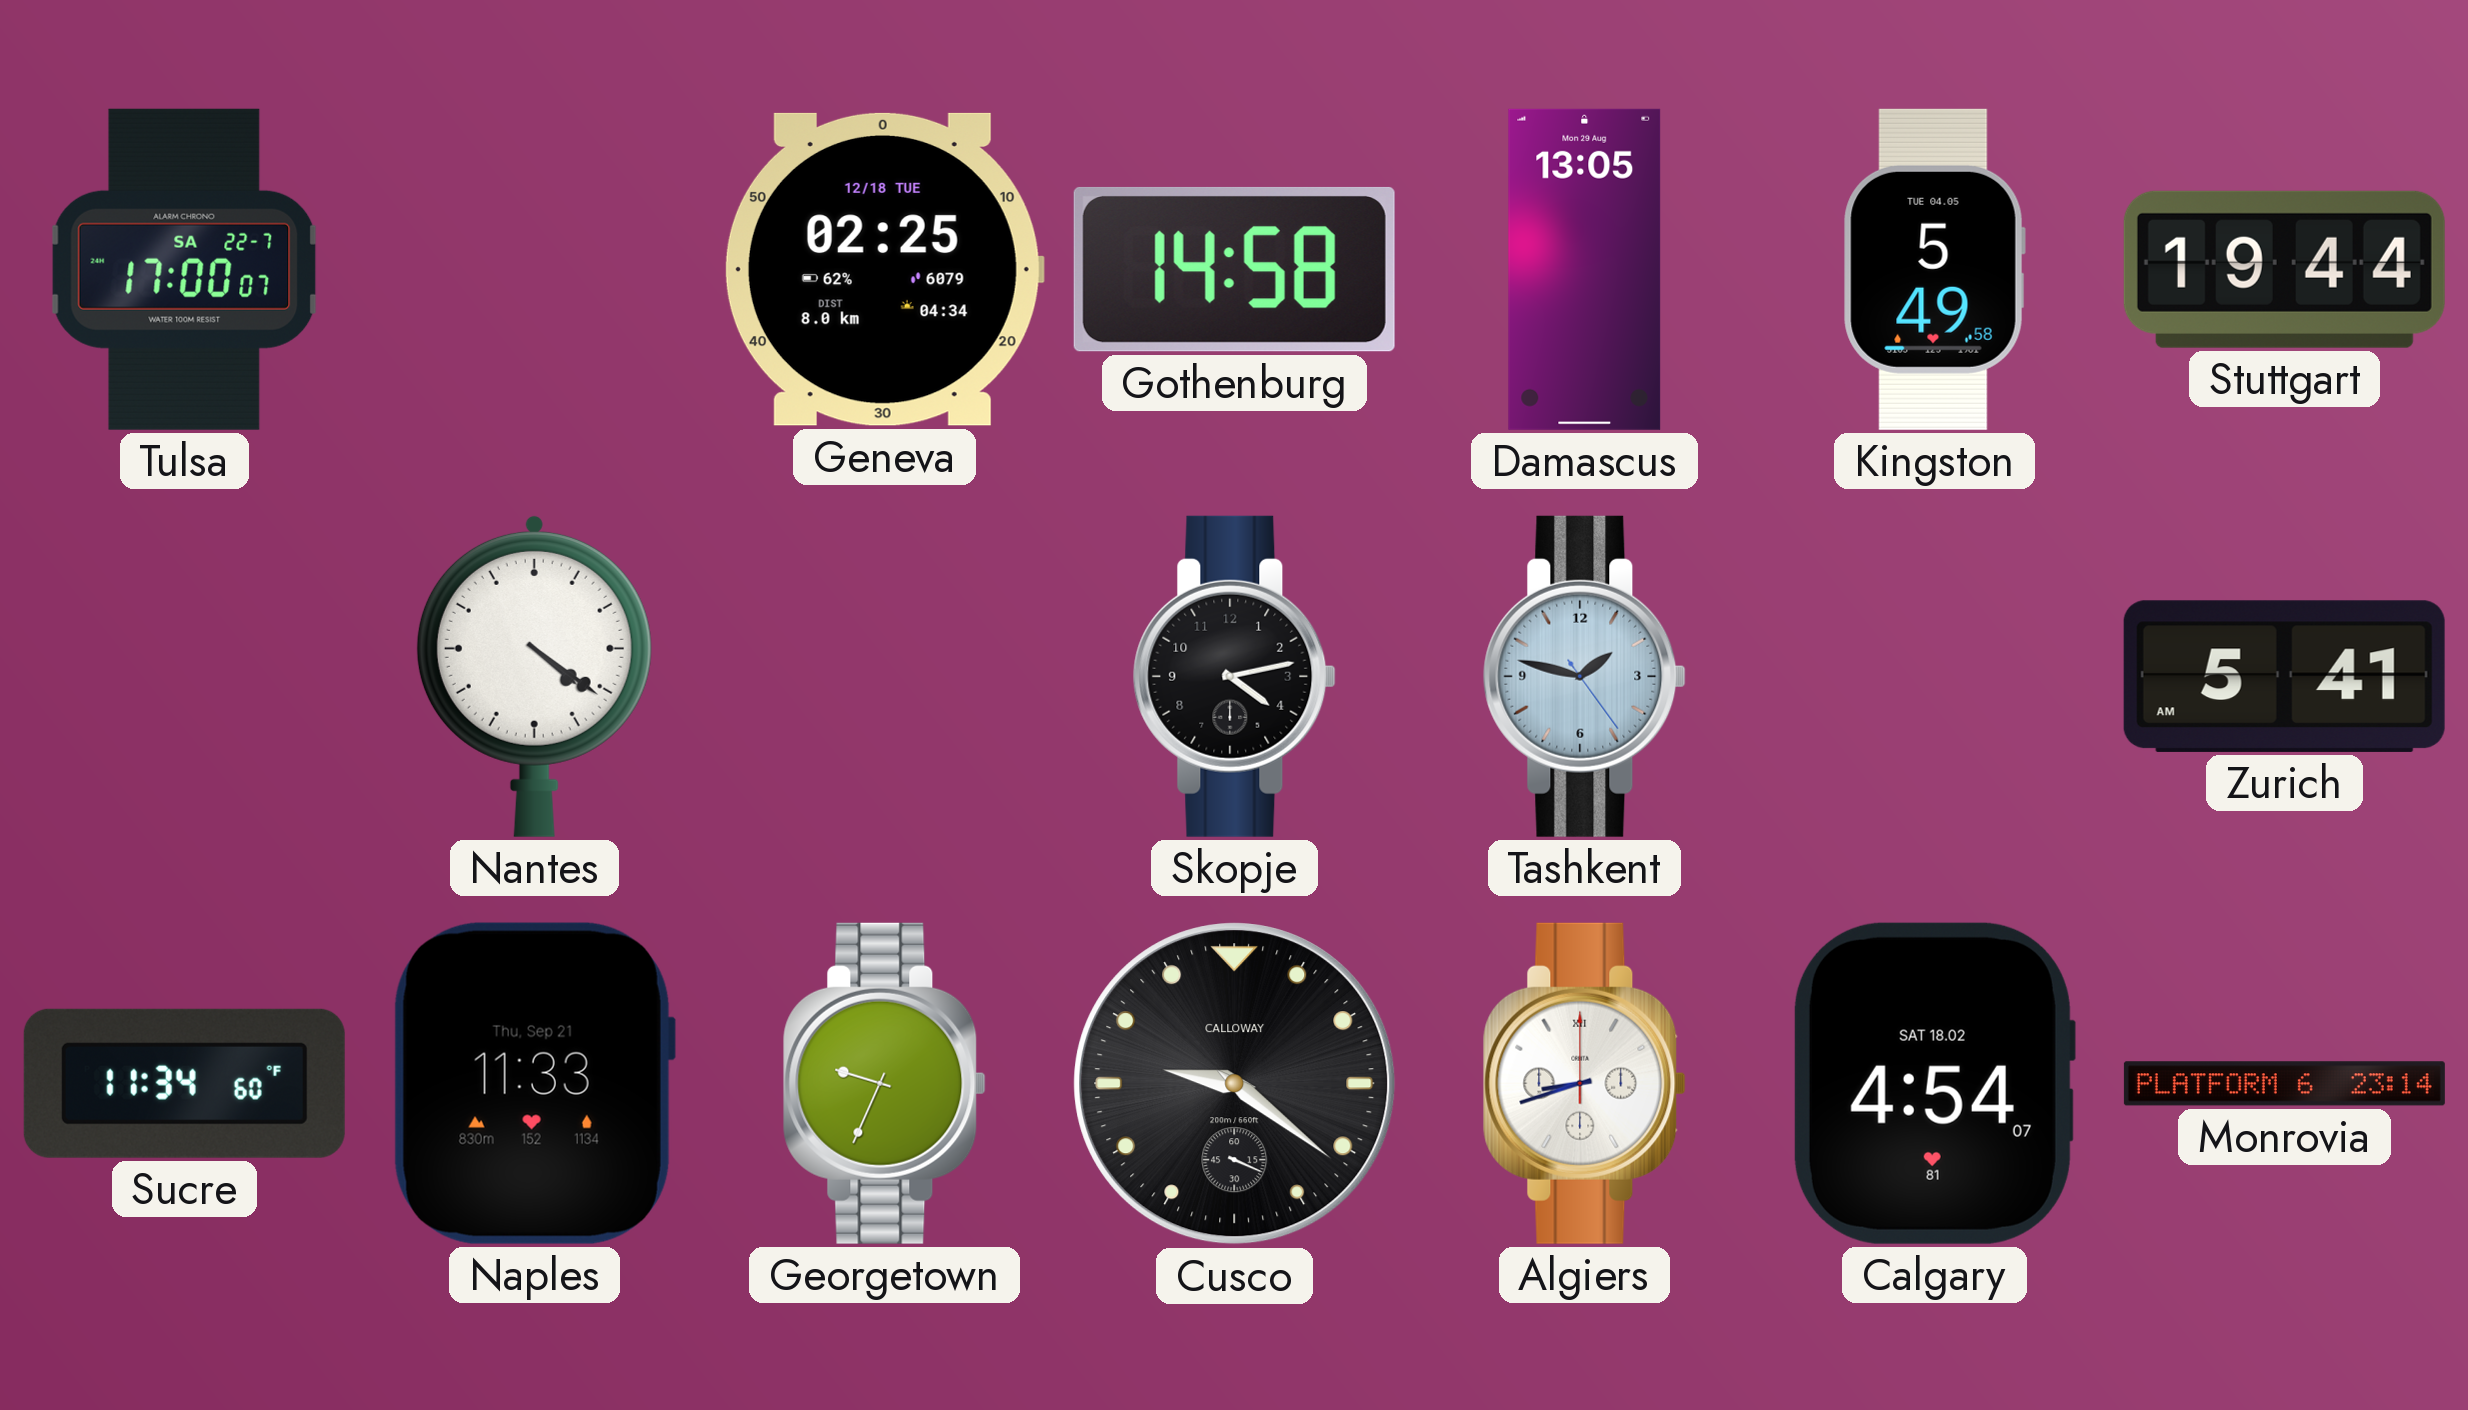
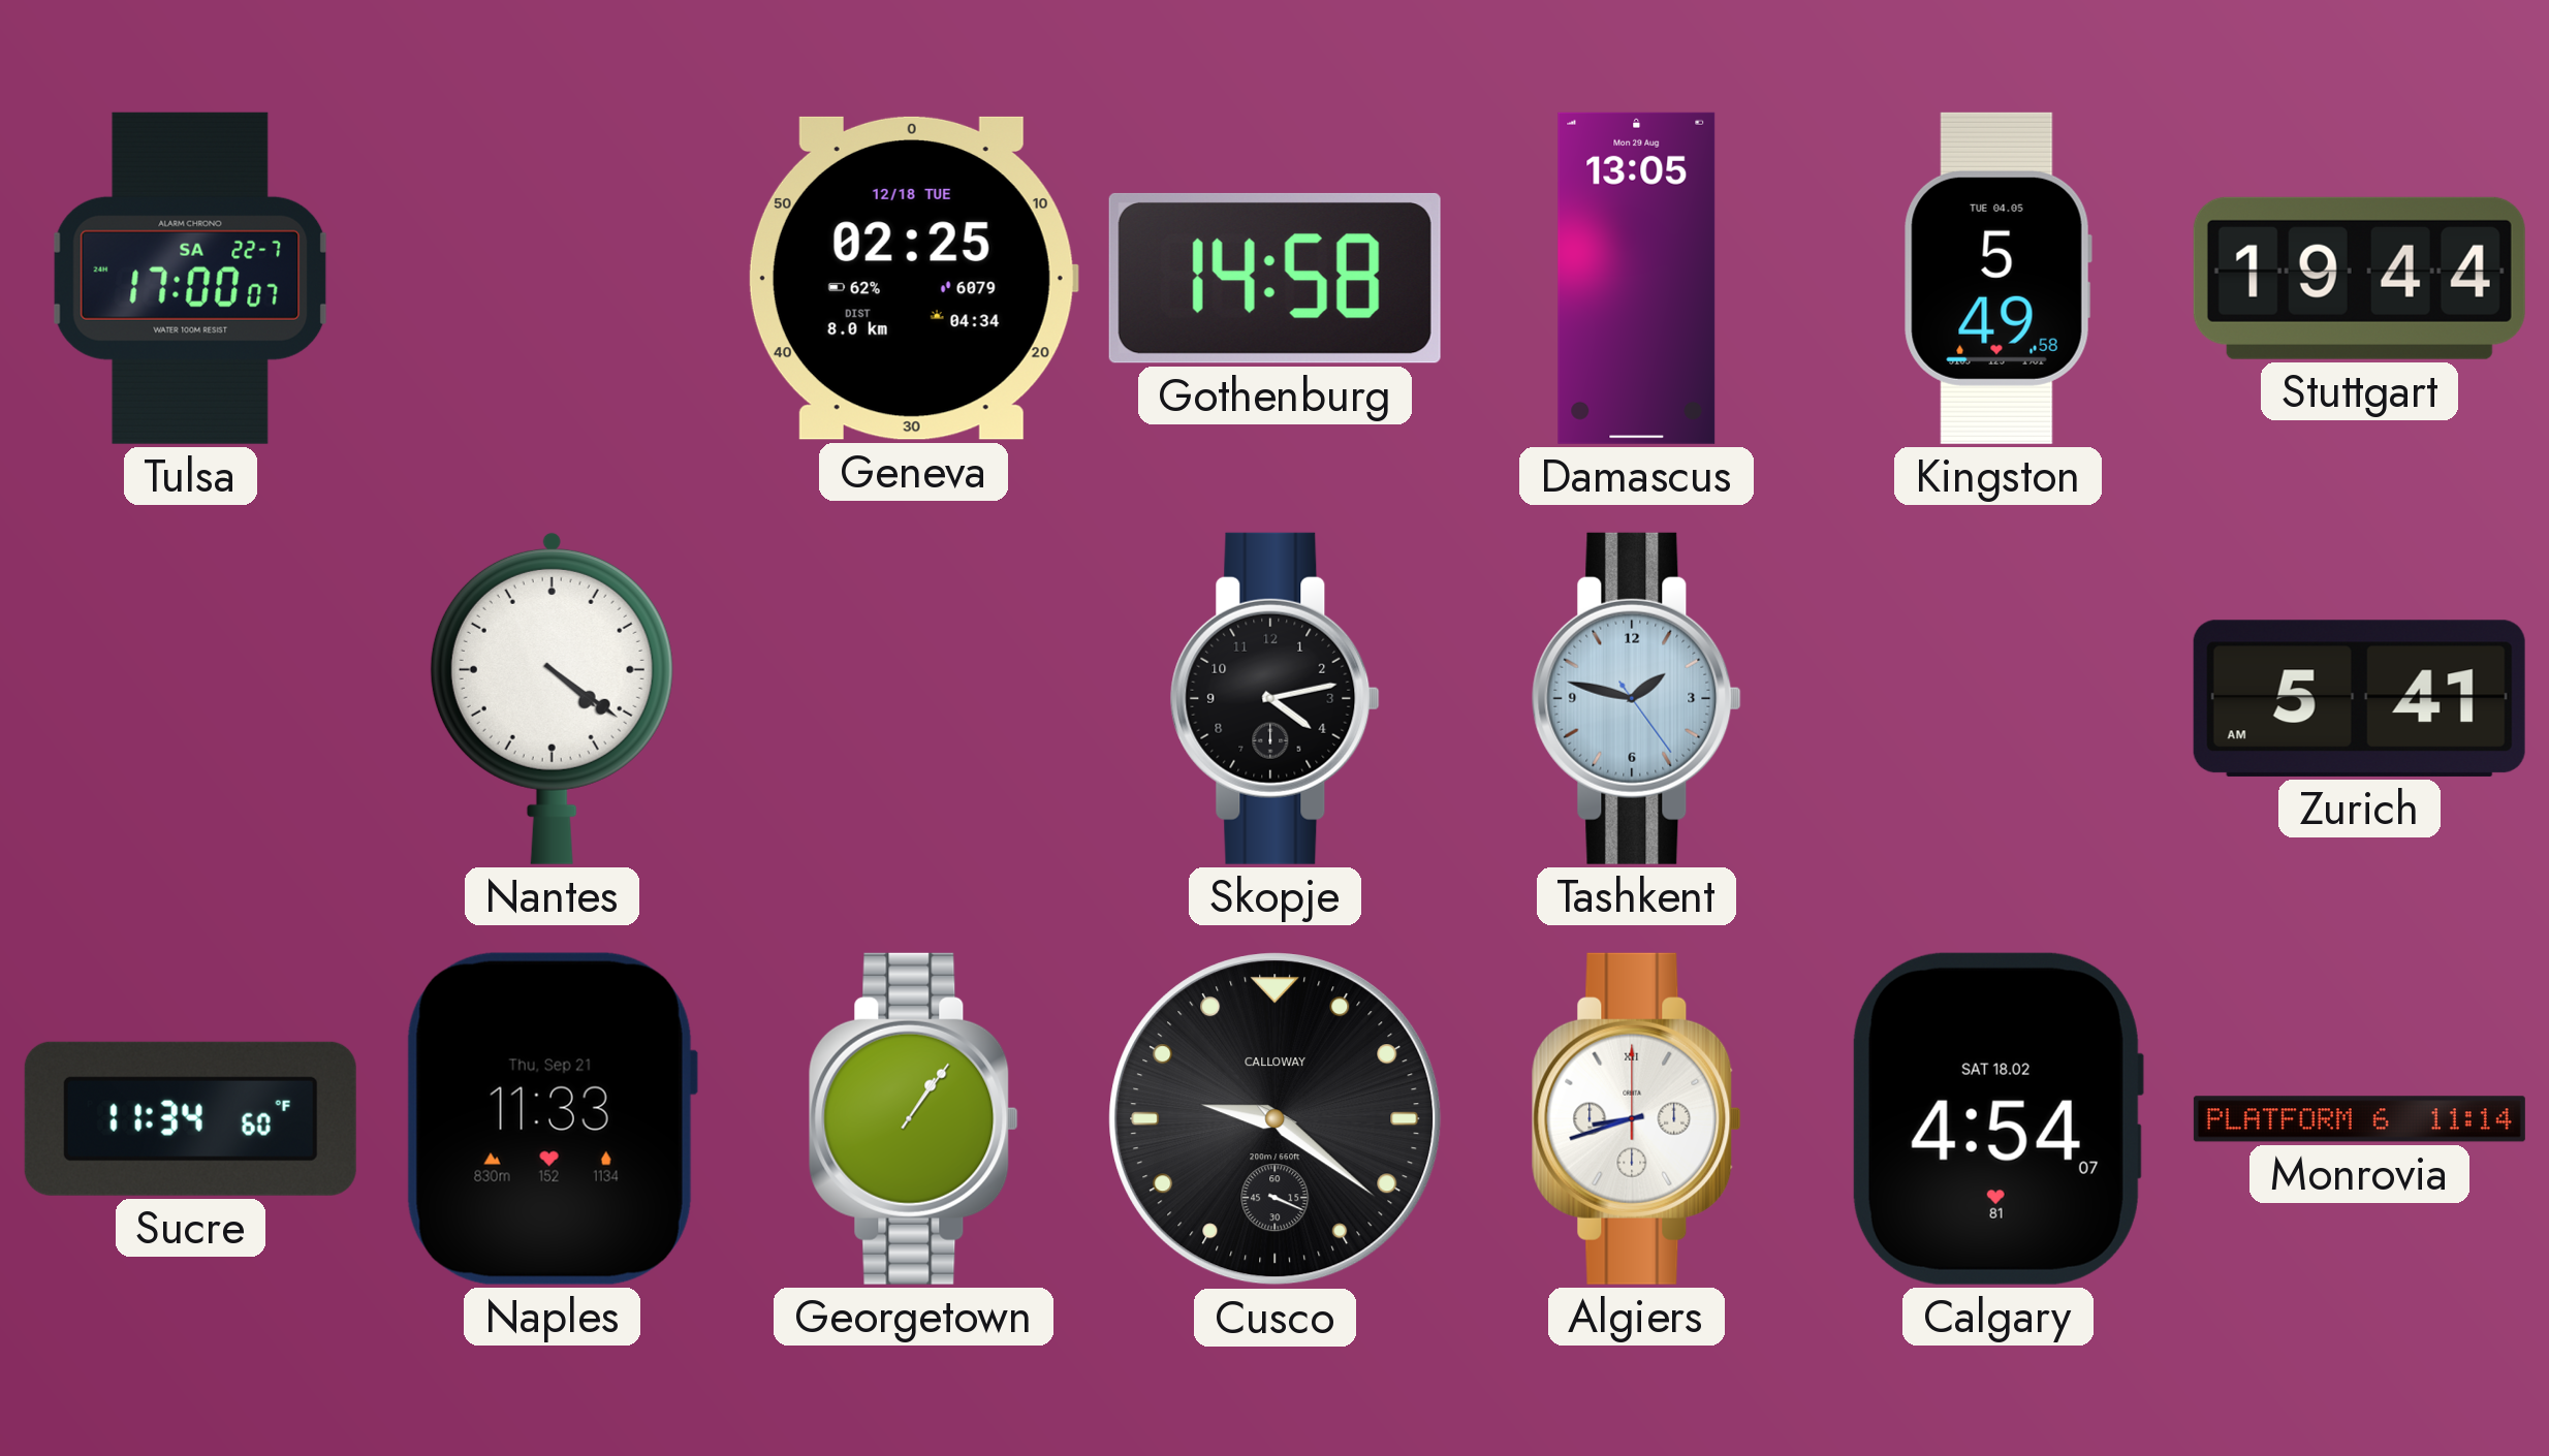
Georgetown: 9:34 -> 1:06 (913, 1118)
Monrovia: 23:14 -> 11:14 (2359, 1119)
